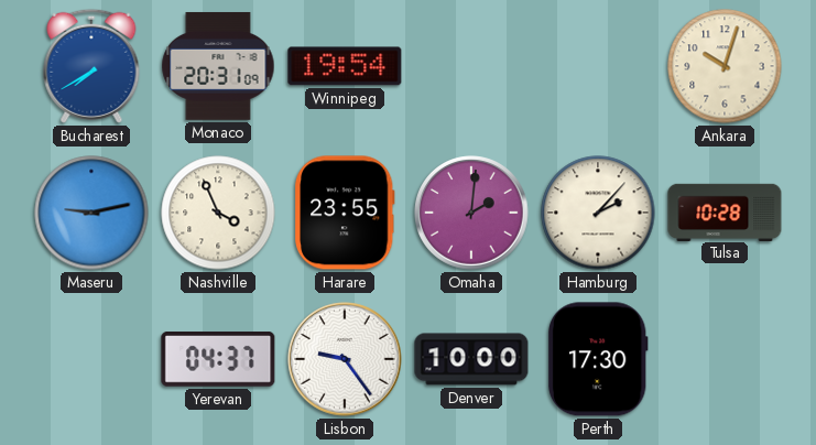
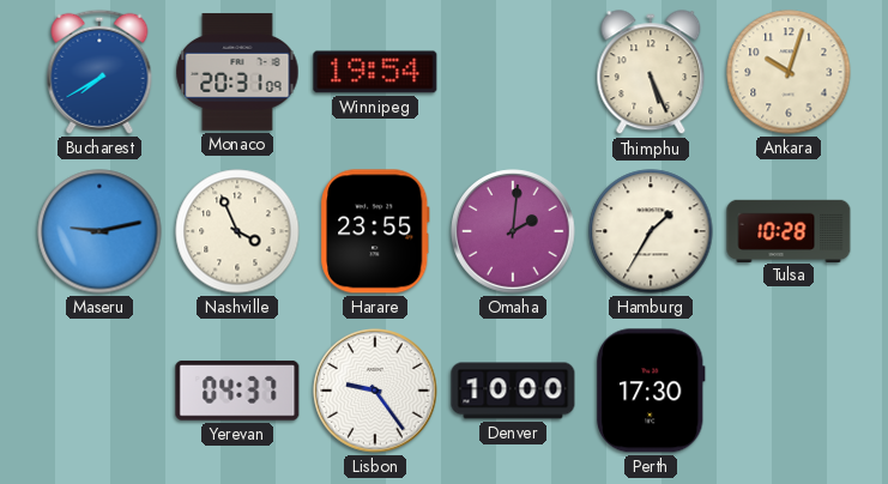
Thimphu: none -> 5:26 (651, 73)
Hamburg: 2:07 -> 1:35 (651, 231)
